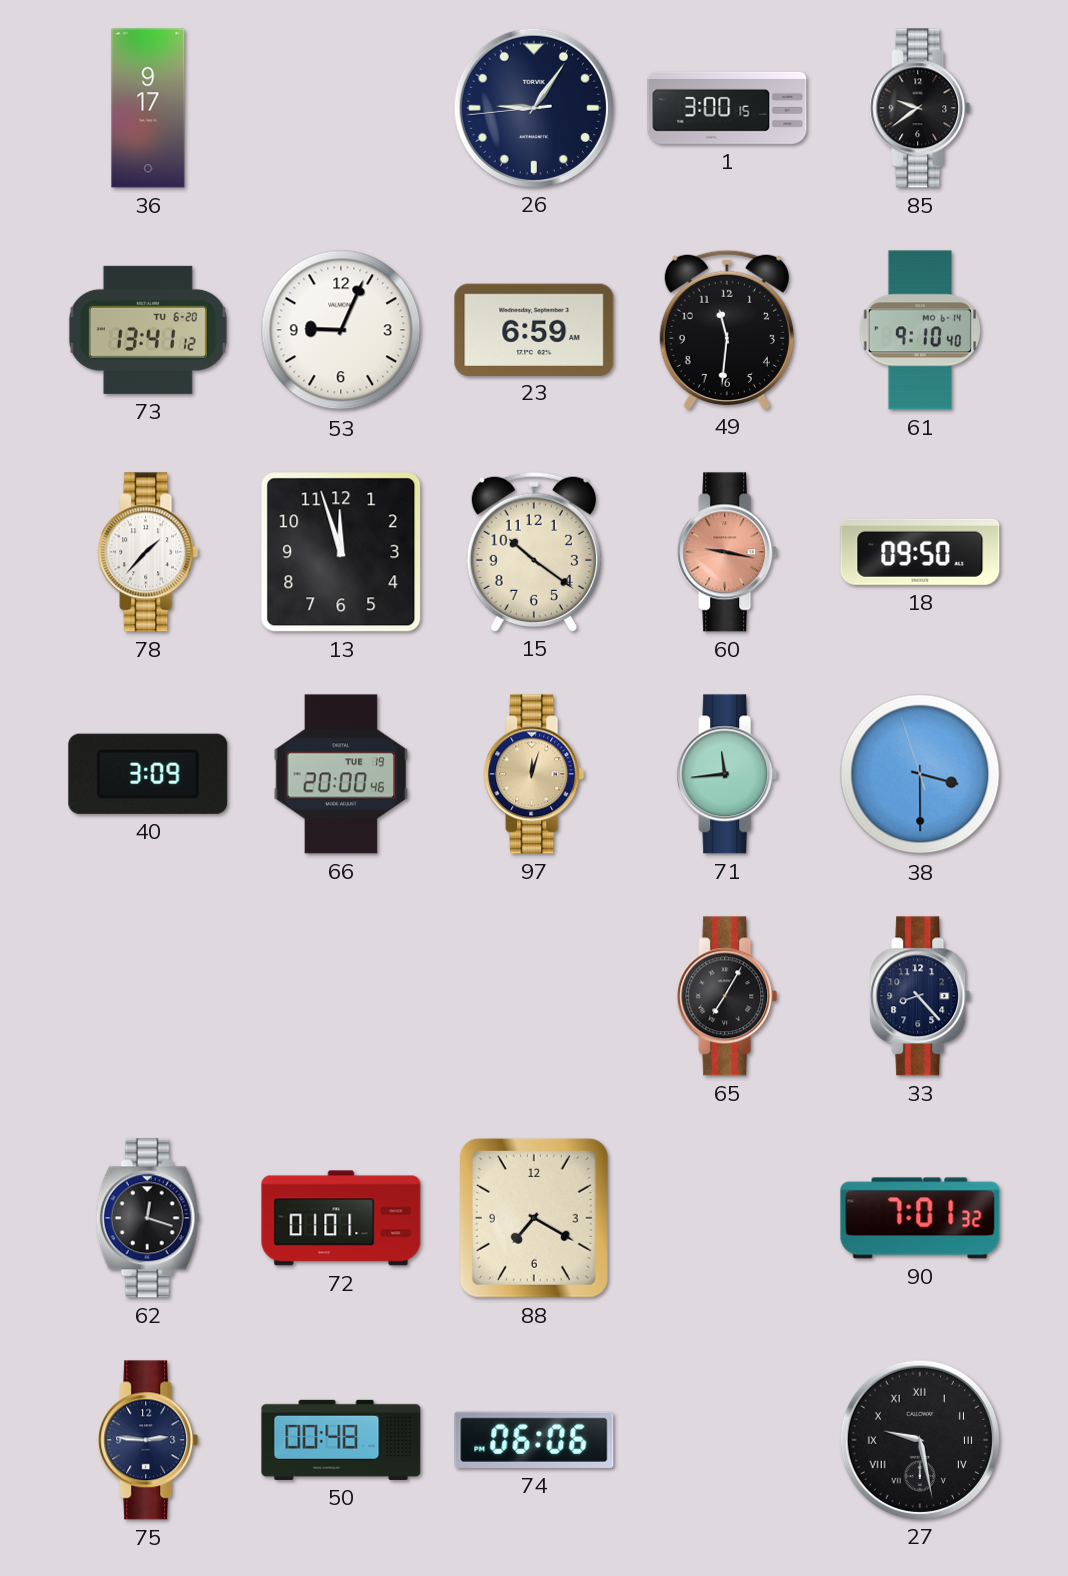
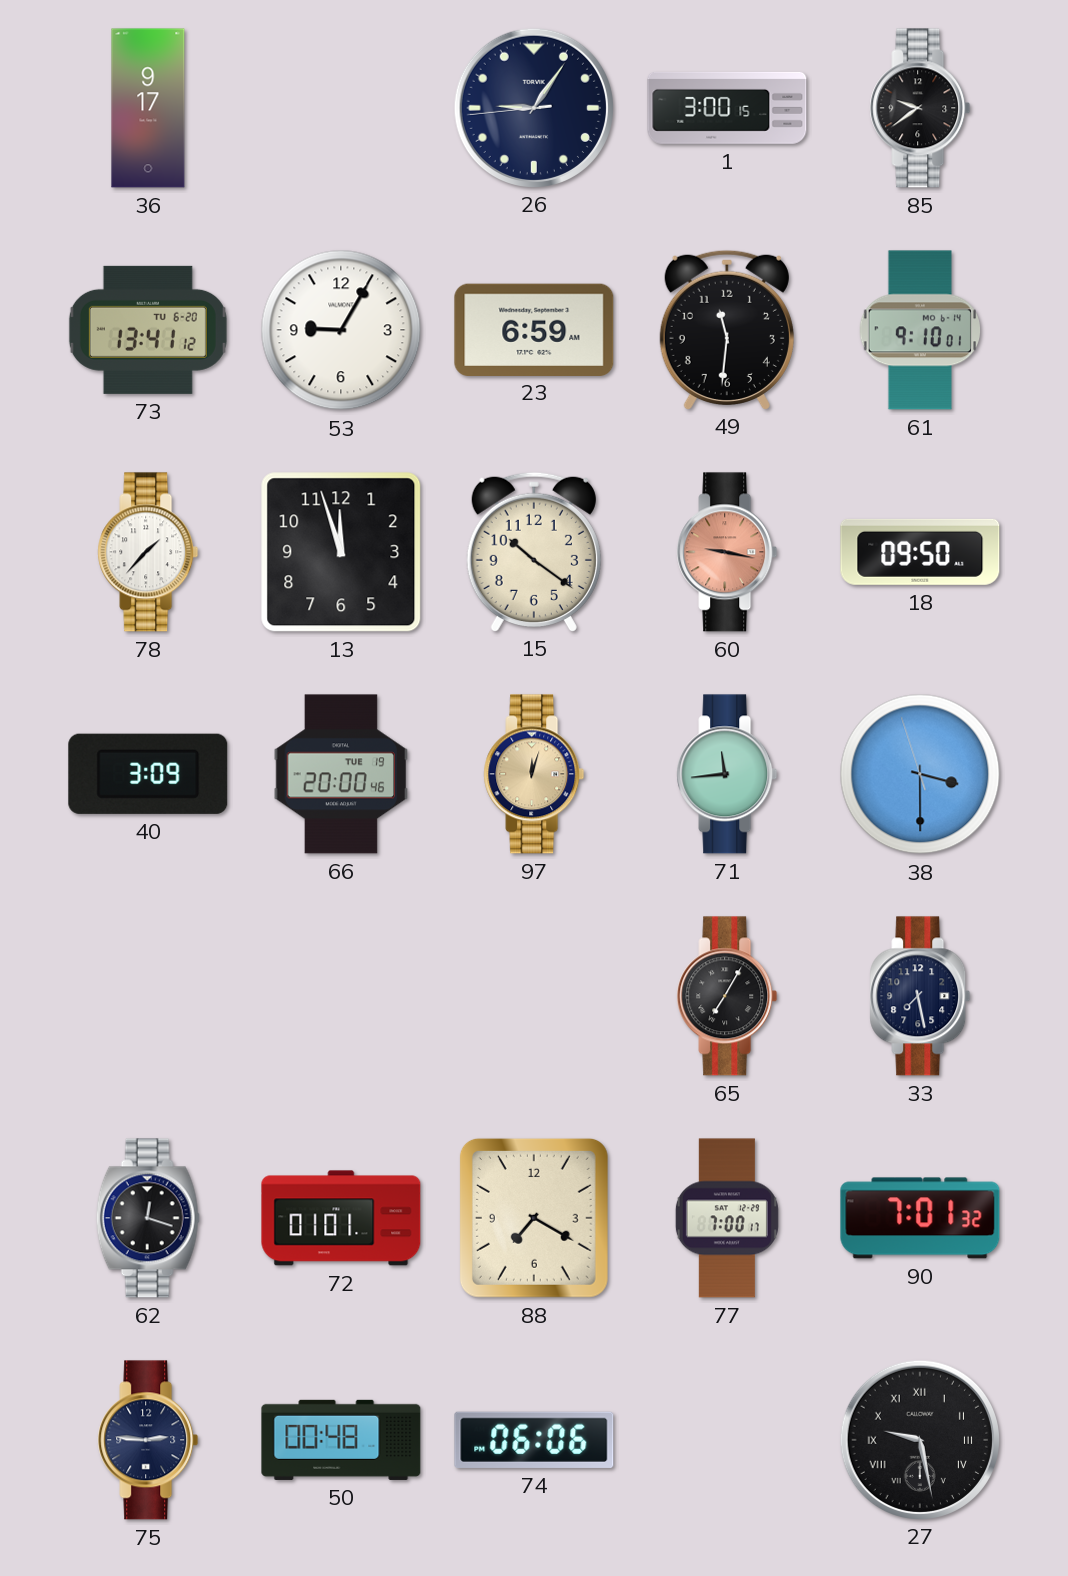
53: 9:04 -> 9:05 (341, 330)
61: 9:10:40 -> 9:10:01 (919, 330)
33: 8:23 -> 7:28 (920, 996)
77: none -> 7:00 (727, 1218)
